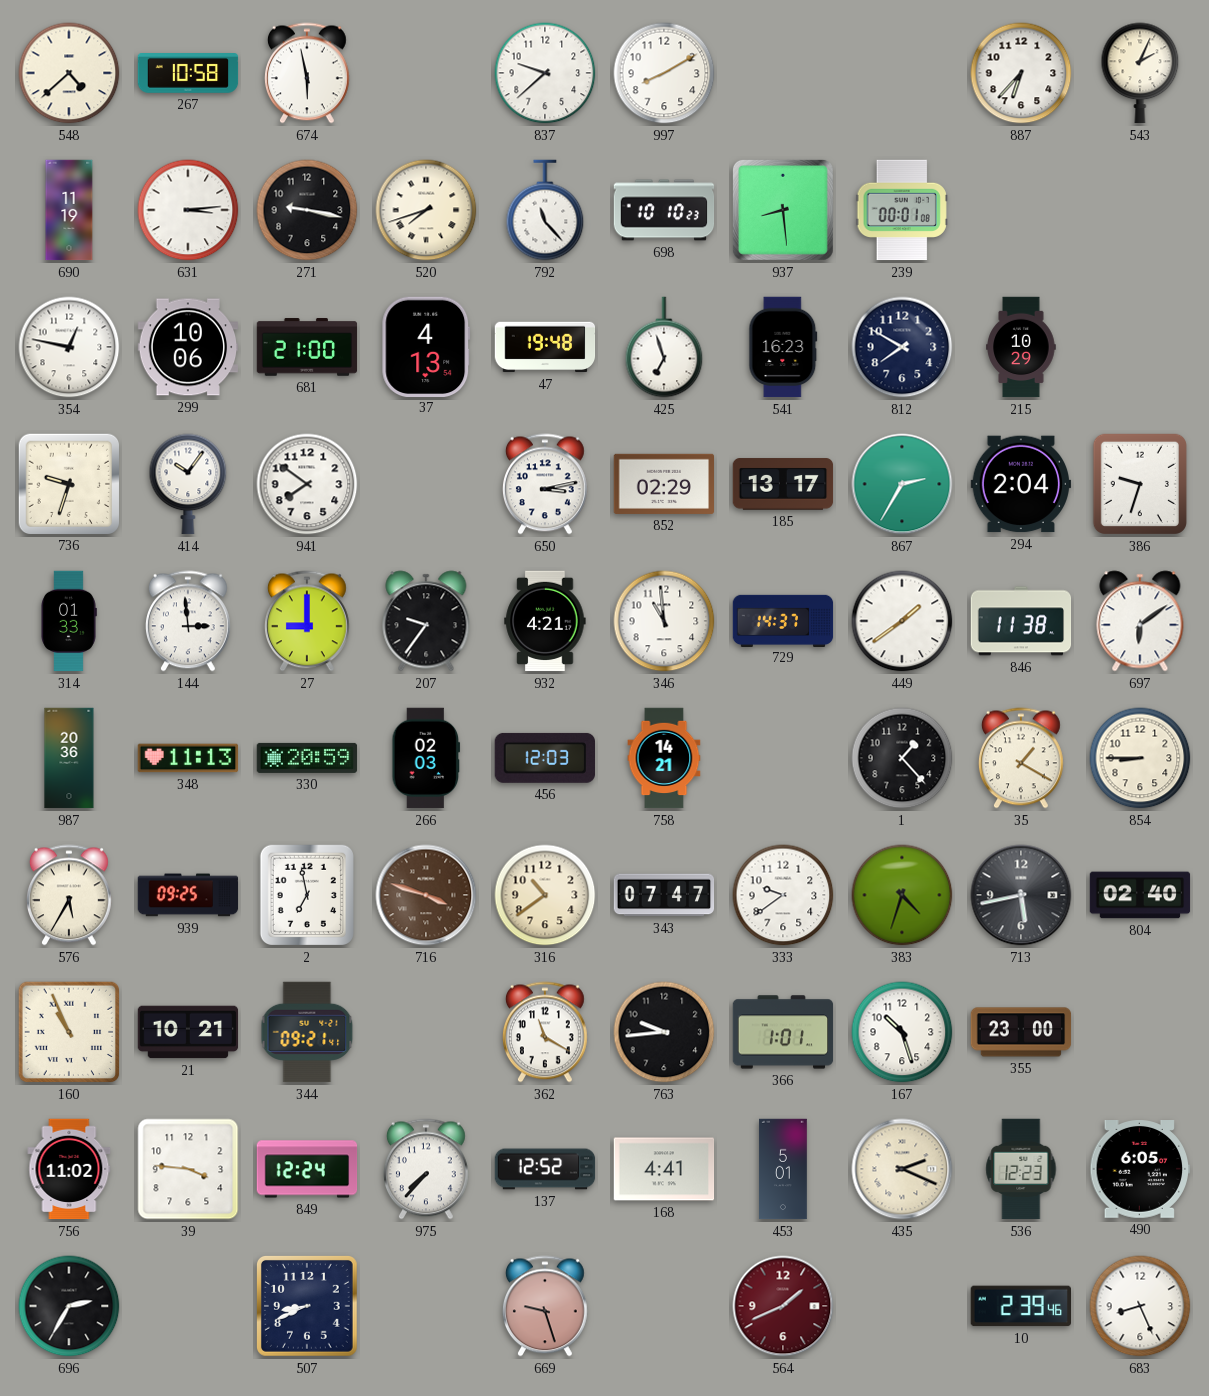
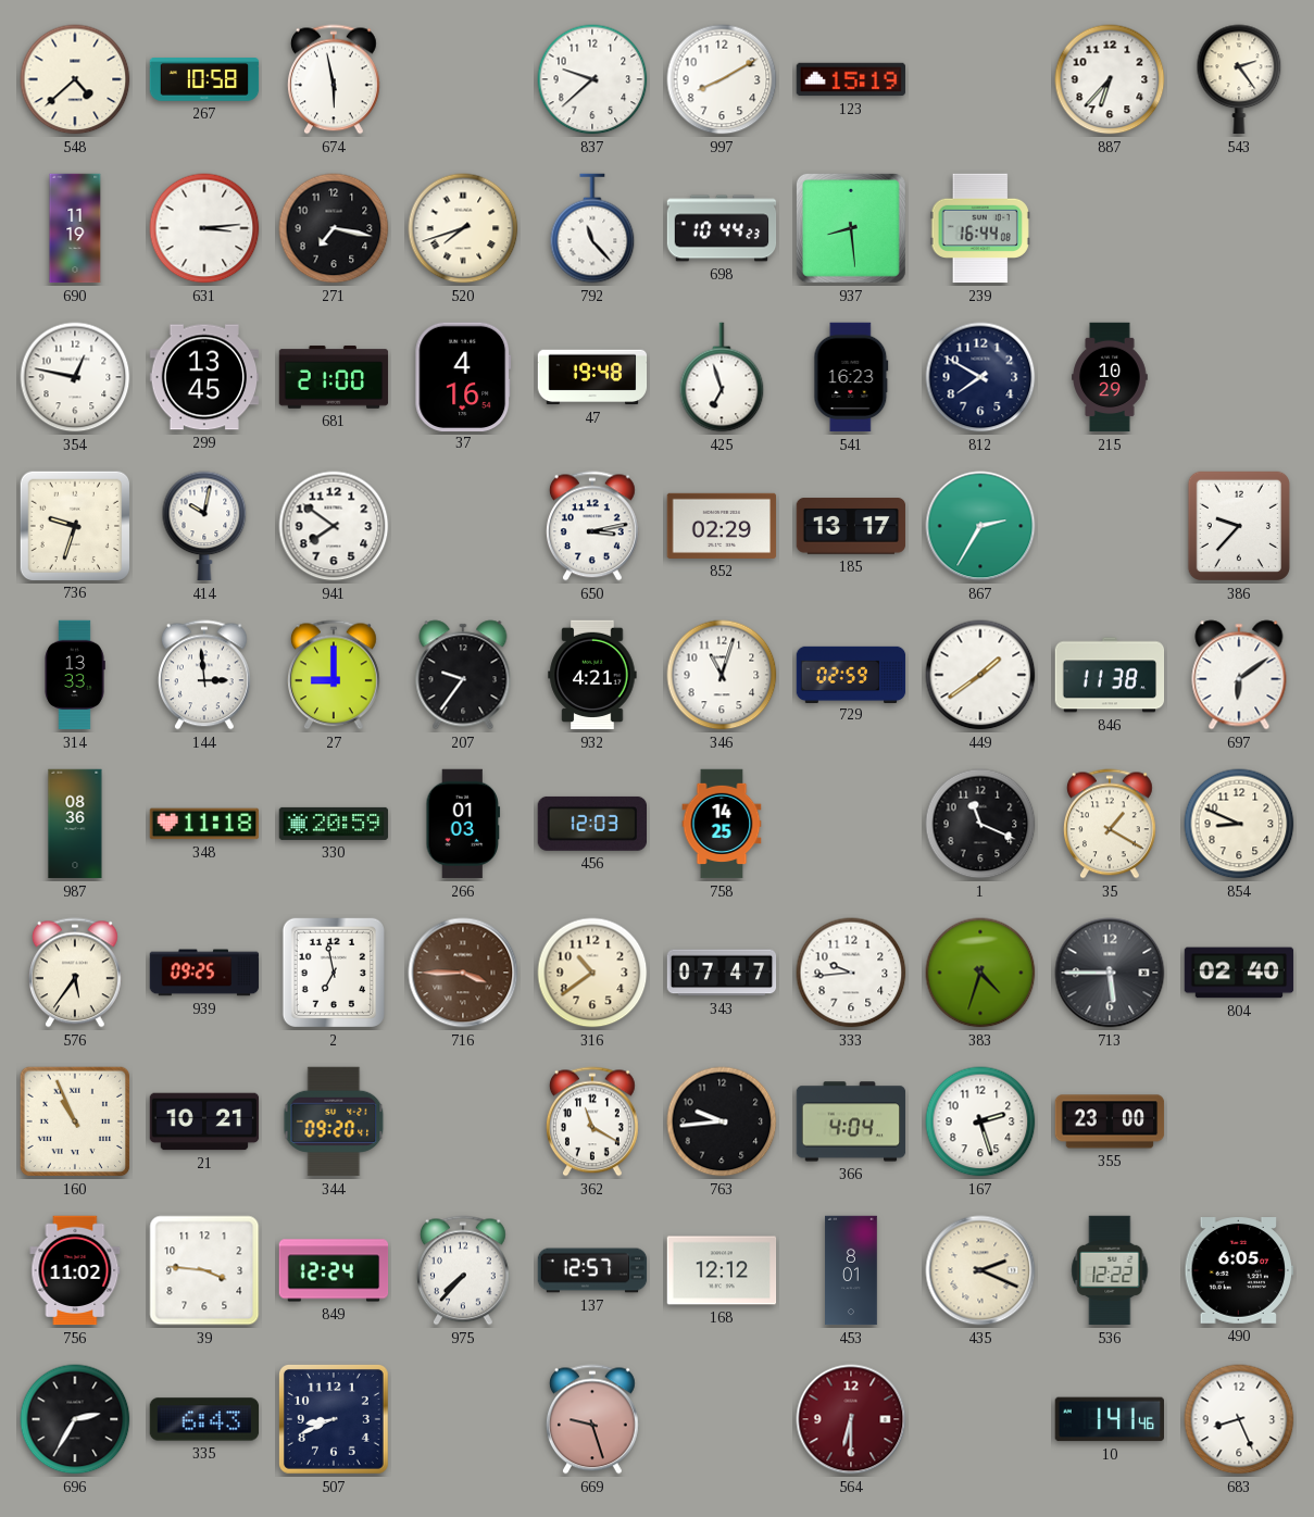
123: none -> 15:19 (851, 79)
543: 2:04 -> 2:24 (1239, 79)
271: 9:17 -> 7:17 (334, 228)
698: 10:10 -> 10:44 (722, 228)
239: 00:01 -> 16:44 (980, 228)
299: 10:06 -> 13:45 (204, 377)
37: 4:13 -> 4:16 (463, 376)
414: 10:06 -> 10:02 (204, 526)
294: 2:04 -> none (1021, 484)
386: 9:33 -> 9:37 (1239, 526)
314: 01:33 -> 13:33 (75, 675)
346: 10:59 -> 11:03 (722, 675)
729: 14:37 -> 02:59 (851, 674)
987: 20:36 -> 08:36 (75, 824)
348: 11:13 -> 11:18 (204, 824)
266: 02:03 -> 01:03 (463, 824)
758: 14:21 -> 14:25 (722, 824)
1: 1:23 -> 11:19 (980, 824)
854: 8:45 -> 8:49 (1239, 824)
576: 5:35 -> 5:36 (75, 973)
716: 3:48 -> 3:45 (463, 973)
333: 9:39 -> 9:44 (851, 973)
713: 5:43 -> 5:45 (1110, 973)
344: 09:21 -> 09:20 (334, 1121)
366: 1:01 -> 4:04 (851, 1121)
167: 10:27 -> 2:27 (980, 1121)
137: 12:52 -> 12:57 (592, 1270)
168: 4:41 -> 12:12 (722, 1270)
453: 5:01 -> 8:01 (851, 1270)
536: 12:23 -> 12:22 (1110, 1270)
335: none -> 6:43 (204, 1419)
564: 1:41 -> 6:30 (851, 1419)
10: 2:39 -> 1:41 (1109, 1419)
